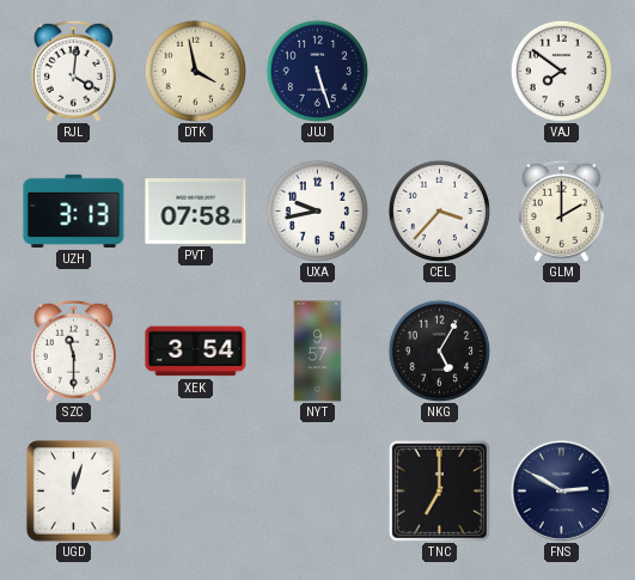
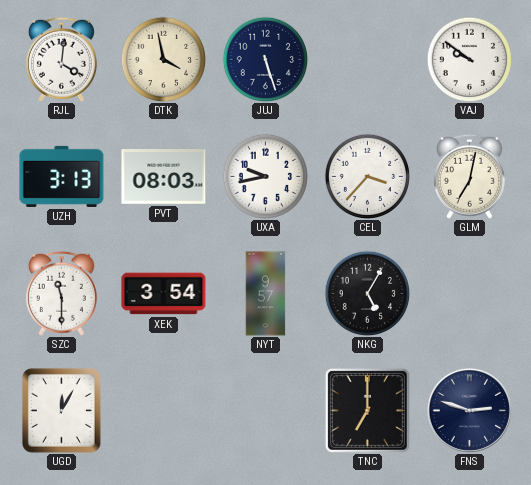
VAJ: 7:51 -> 9:51 (469, 59)
PVT: 07:58 -> 08:03 (164, 177)
GLM: 2:00 -> 7:02 (469, 176)
UGD: 12:03 -> 12:05 (61, 410)
FNS: 2:50 -> 2:48 (469, 410)
